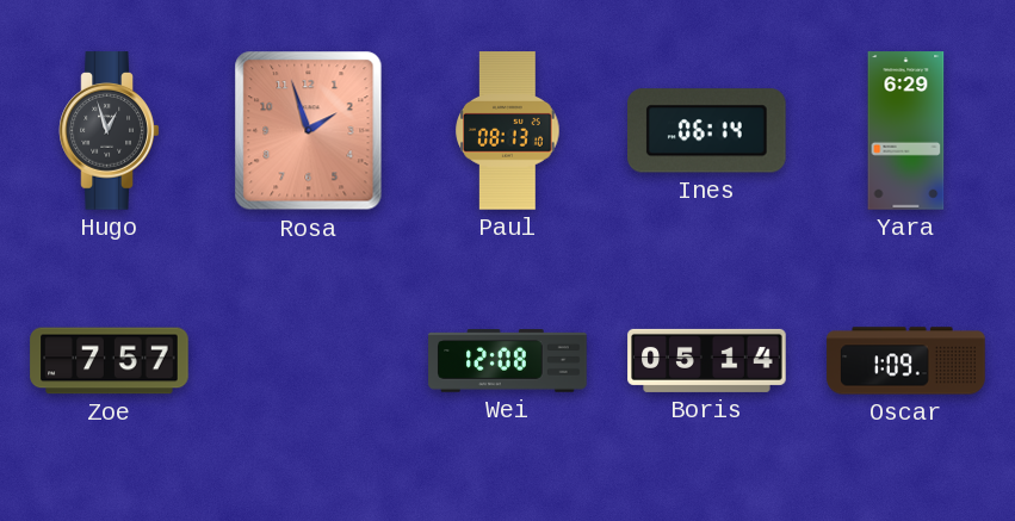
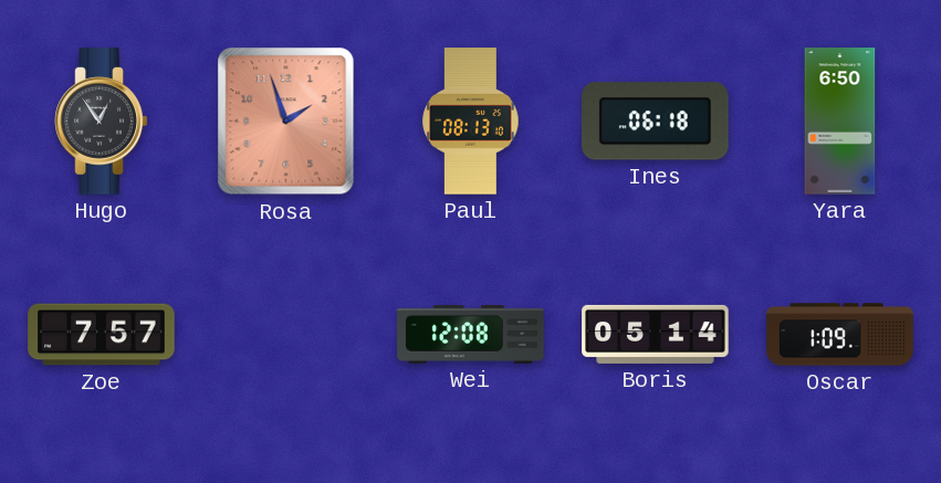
Hugo: 12:57 -> 12:54 (102, 122)
Ines: 06:14 -> 06:18 (656, 122)
Yara: 6:29 -> 6:50 (840, 122)
